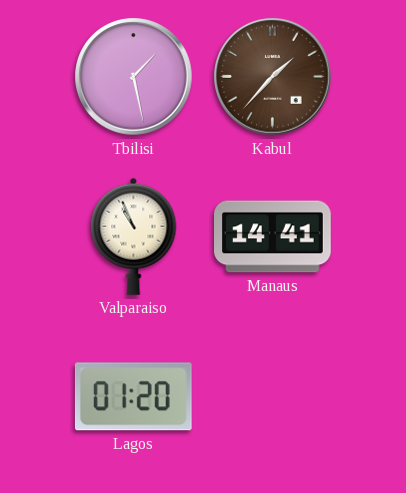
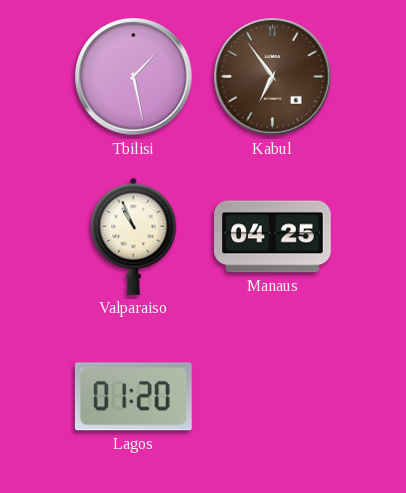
Kabul: 1:37 -> 6:54 (273, 77)
Manaus: 14:41 -> 04:25 (273, 237)
